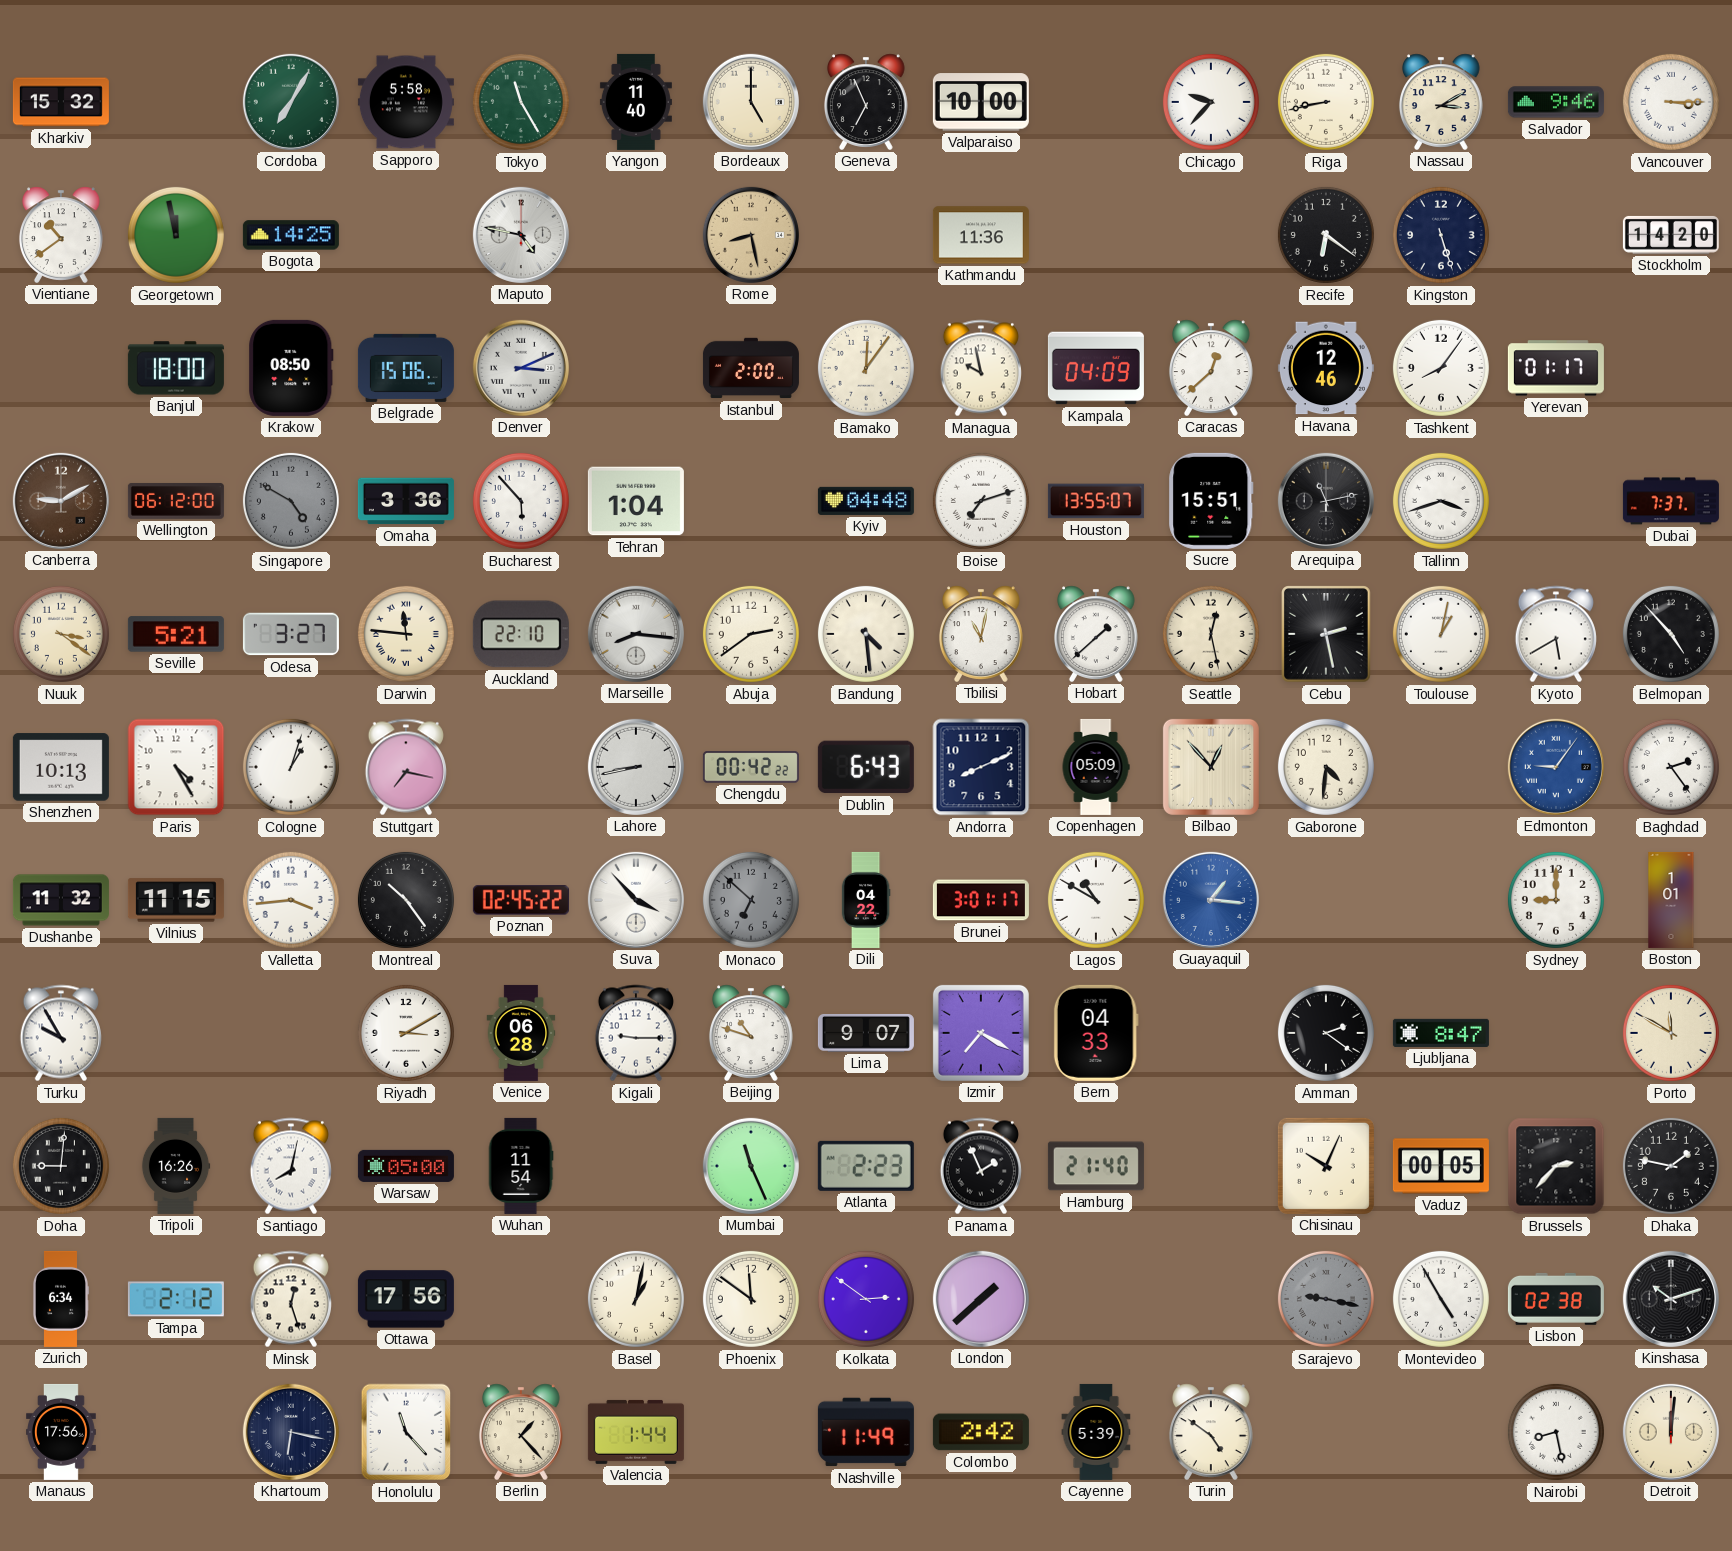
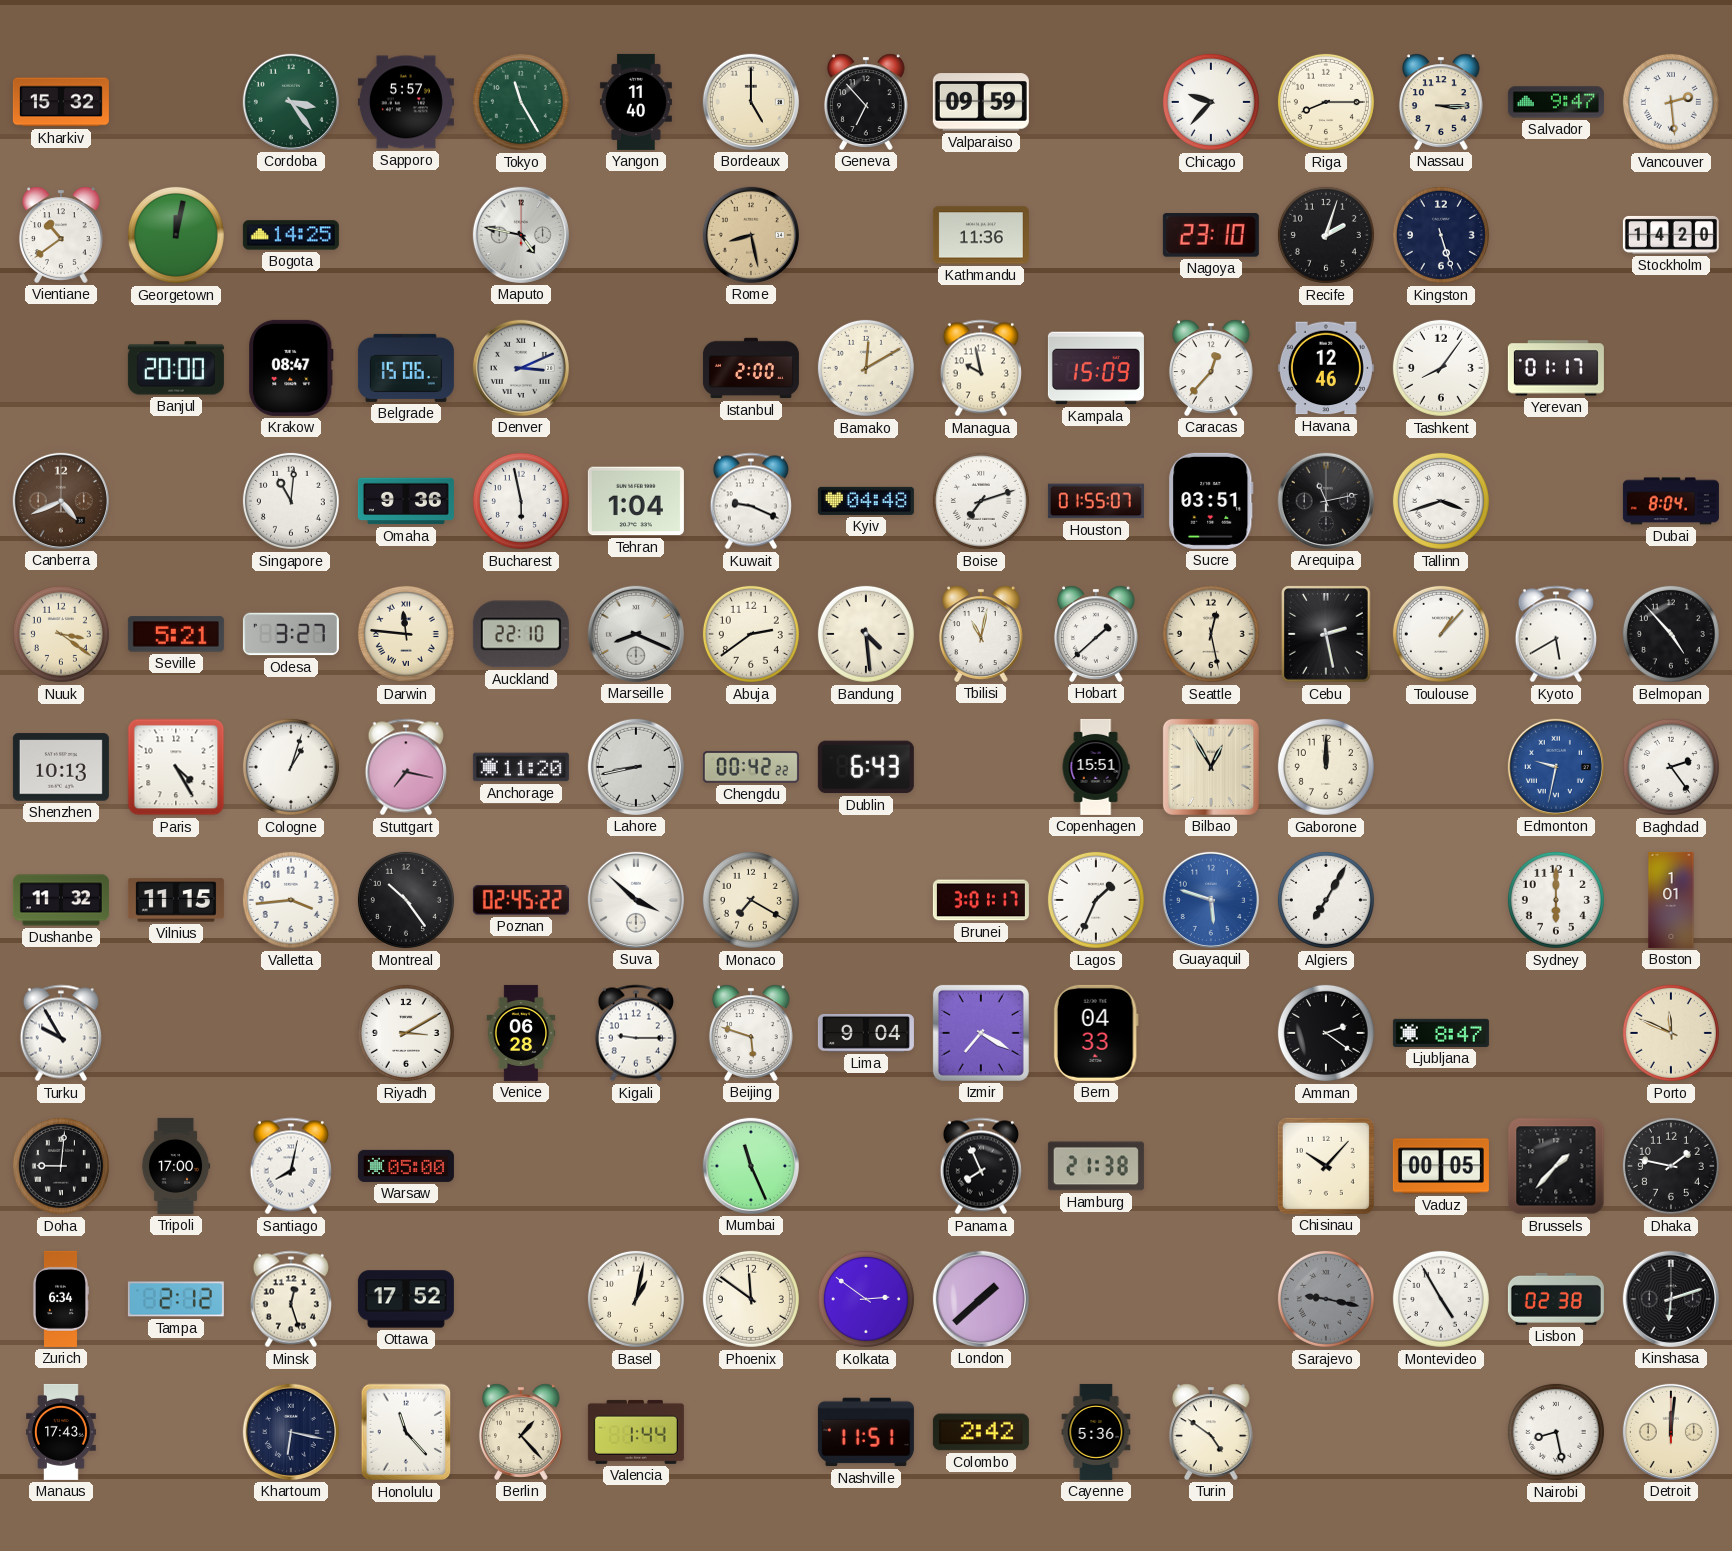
Cordoba: 7:05 -> 3:24 (291, 102)
Sapporo: 5:58 -> 5:57 (406, 102)
Geneva: 6:56 -> 6:53 (866, 102)
Valparaiso: 10:00 -> 09:59 (981, 102)
Riga: 8:43 -> 8:15 (1326, 102)
Nassau: 3:10 -> 3:15 (1441, 102)
Salvador: 9:46 -> 9:47 (1556, 102)
Vancouver: 3:15 -> 2:29 (1671, 102)
Georgetown: 11:58 -> 12:02 (176, 235)
Nagoya: none -> 23:10 (1211, 236)
Recife: 6:21 -> 2:03 (1326, 235)
Banjul: 18:00 -> 20:00 (176, 368)
Krakow: 08:50 -> 08:47 (291, 368)
Bamako: 12:06 -> 12:10 (866, 368)
Kampala: 04:09 -> 15:09 (1096, 368)
Caracas: 12:38 -> 12:37 (1211, 368)
Canberra: 9:10 -> 4:41 (61, 501)
Wellington: 06:12 -> none (176, 501)
Singapore: 4:50 -> 11:01 (291, 501)
Singapore dial: grey -> white (291, 501)
Omaha: 3:36 -> 9:36 (406, 501)
Bucharest: 5:53 -> 5:58 (521, 501)
Kuwait: none -> 9:19 (751, 501)
Houston: 13:55 -> 01:55 (1096, 501)
Sucre: 15:51 -> 03:51 (1211, 501)
Dubai: 7:37 -> 8:04 (1671, 501)
Marseille: 8:16 -> 8:19 (636, 634)
Toulouse: 1:02 -> 1:07 (1441, 634)
Anchorage: none -> 11:20 (521, 767)
Andorra: 8:11 -> none (981, 767)
Copenhagen: 05:09 -> 15:51 (1096, 767)
Bilbao: 12:53 -> 12:55 (1211, 767)
Gaborone: 4:31 -> 12:00 (1326, 767)
Edmonton: 9:06 -> 9:32 (1556, 767)
Suva: 3:53 -> 3:52 (636, 900)
Monaco: 6:52 -> 7:20 (751, 900)
Monaco dial: grey -> cream (751, 900)
Dili: 04:22 -> none (866, 900)
Lagos: 10:50 -> 1:34 (1096, 900)
Guayaquil: 1:16 -> 5:48 (1211, 900)
Algiers: none -> 7:05 (1326, 900)
Sydney: 9:00 -> 6:00 (1556, 900)
Beijing: 10:48 -> 5:48 (751, 1033)
Lima: 9:07 -> 9:04 (866, 1033)
Porto: 11:50 -> 11:49 (1671, 1033)
Tripoli: 16:26 -> 17:00 (176, 1166)
Wuhan: 11:54 -> none (521, 1166)
Atlanta: 2:23 -> none (866, 1166)
Panama: 1:56 -> 7:56 (981, 1166)
Hamburg: 21:40 -> 21:38 (1096, 1166)
Chisinau: 10:04 -> 10:07 (1326, 1166)
Brussels: 2:37 -> 1:37 (1556, 1166)
Ottawa: 17:56 -> 17:52 (406, 1299)
Kinshasa: 10:12 -> 6:12 (1671, 1299)
Manaus: 17:56 -> 17:43 (62, 1432)
Nashville: 11:49 -> 11:51 (866, 1432)
Cayenne: 5:39 -> 5:36 (1096, 1432)
